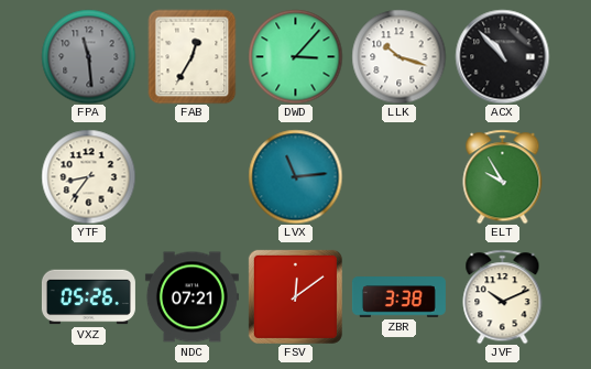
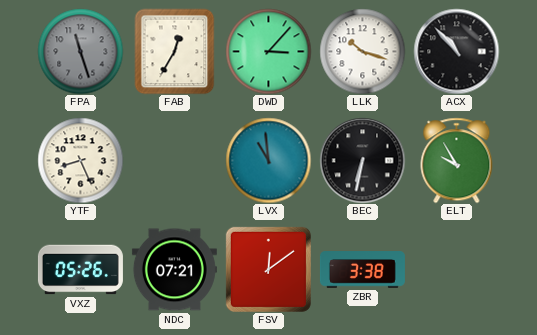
FPA: 11:29 -> 11:27 (80, 51)
YTF: 8:36 -> 8:26 (80, 160)
LVX: 11:14 -> 10:59 (268, 160)
BEC: none -> 6:32 (362, 160)
JVF: 10:11 -> none (503, 296)
